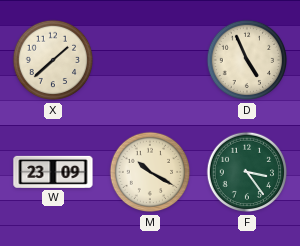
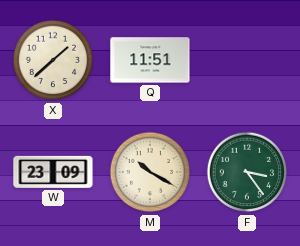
Q: none -> 11:51 (150, 60)
D: 4:56 -> none (247, 60)
